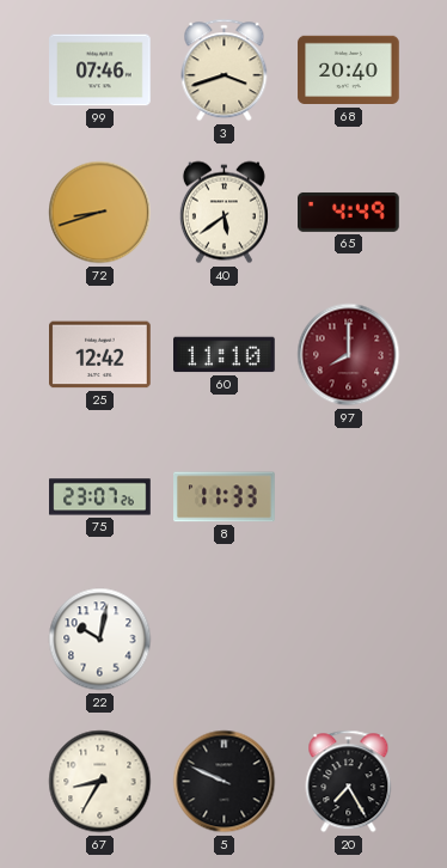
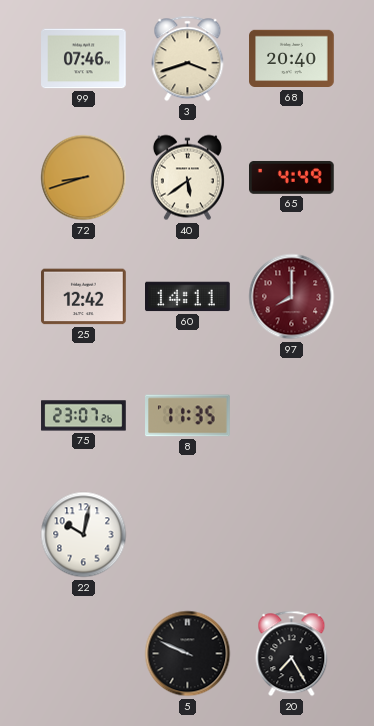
60: 11:10 -> 14:11 (188, 297)
8: 11:33 -> 11:35 (188, 416)
67: 8:35 -> none (100, 782)
